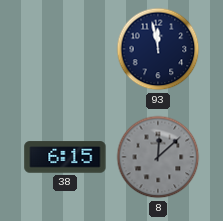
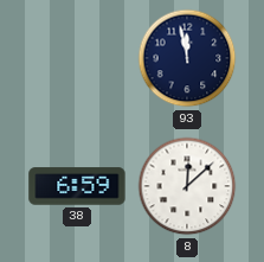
38: 6:15 -> 6:59 (77, 186)
8 dial: grey -> white (187, 186)
